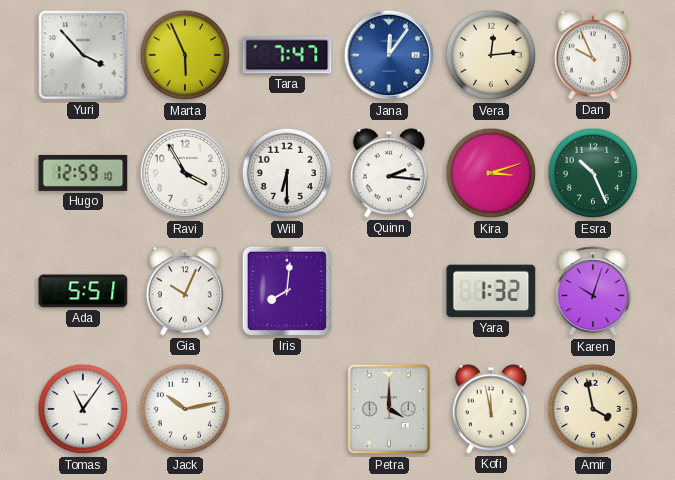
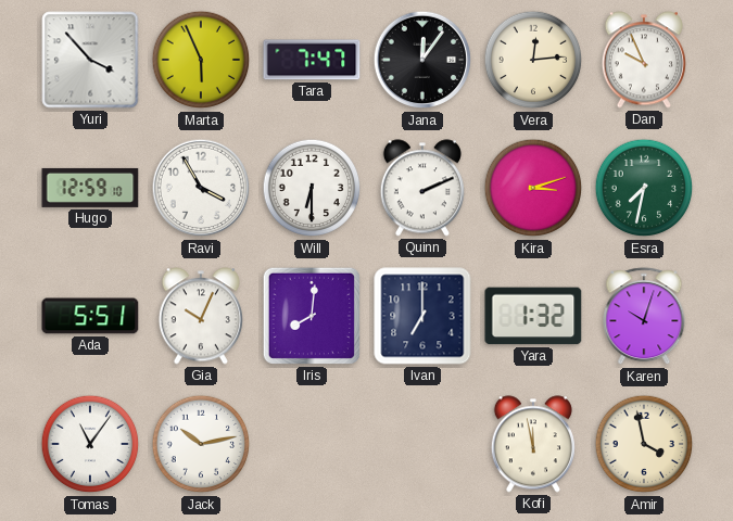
Jana dial: blue -> black (422, 60)
Quinn: 2:16 -> 2:11 (422, 188)
Esra: 10:26 -> 7:32 (644, 188)
Ivan: none -> 7:00 (422, 316)
Petra: 4:00 -> none (389, 409)
